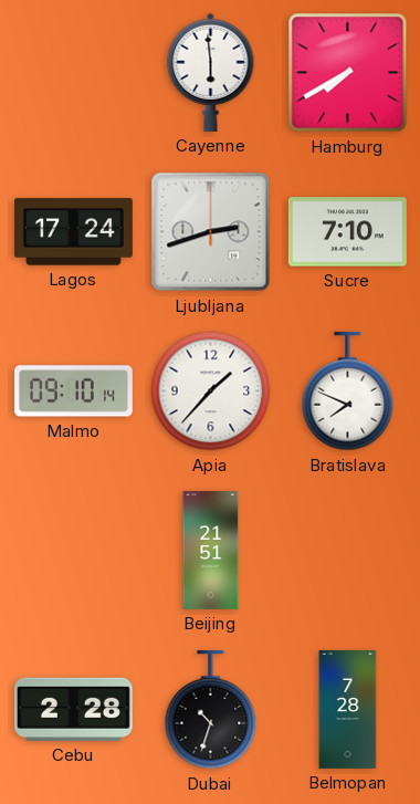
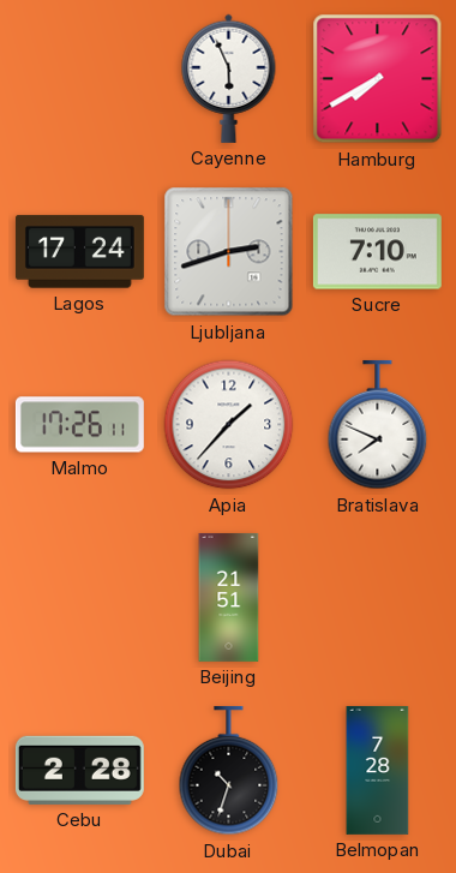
Cayenne: 5:59 -> 5:56 (229, 78)
Malmo: 09:10 -> 17:26 (79, 425)
